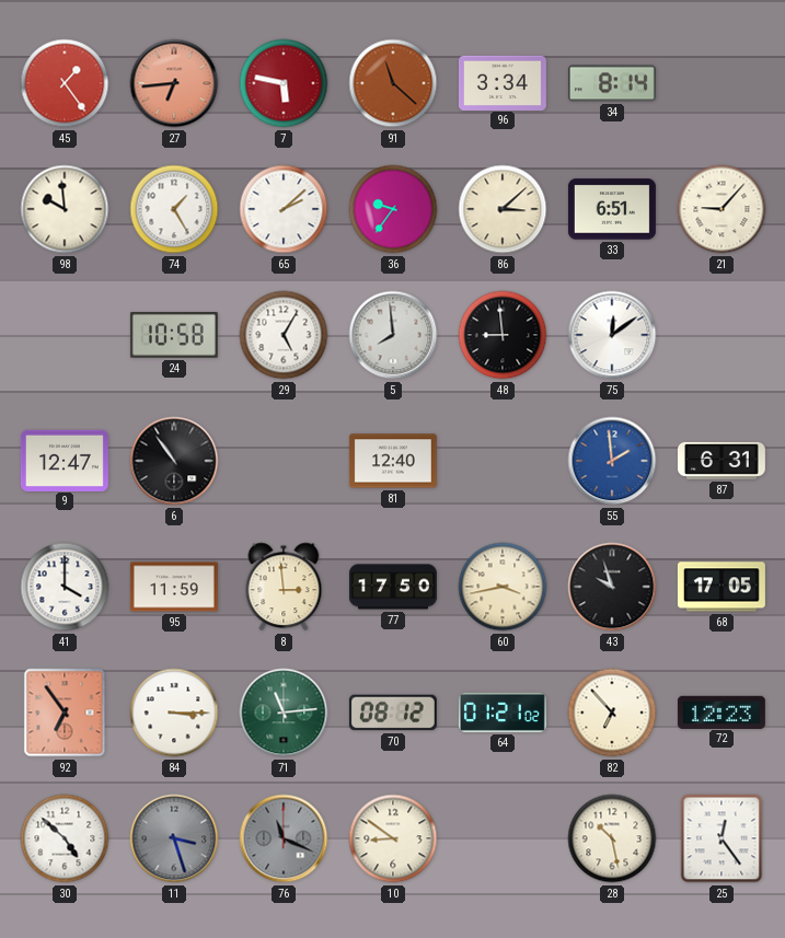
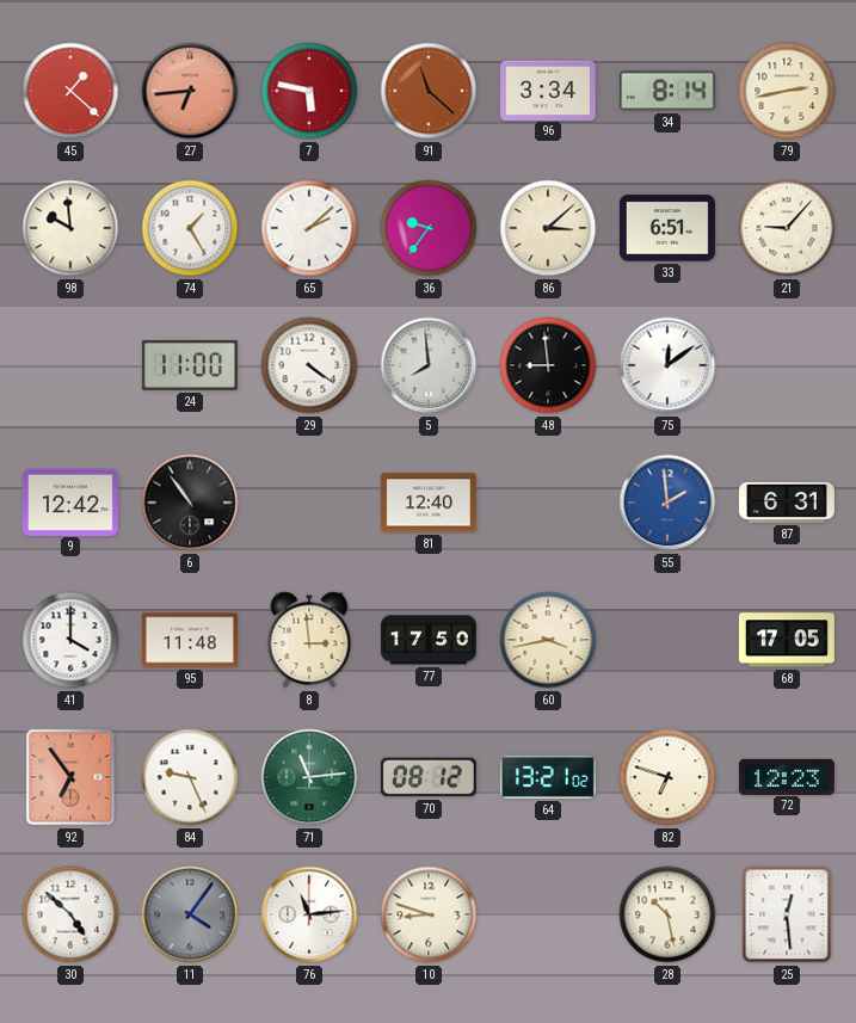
45: 1:24 -> 1:22 (70, 91)
79: none -> 2:43 (787, 91)
24: 10:58 -> 11:00 (190, 366)
29: 5:05 -> 4:21 (309, 365)
9: 12:47 -> 12:42 (70, 501)
95: 11:59 -> 11:48 (190, 640)
43: 9:57 -> none (612, 587)
84: 3:15 -> 9:26 (190, 777)
64: 01:21 -> 13:21 (548, 777)
82: 6:53 -> 6:48 (667, 777)
11: 3:27 -> 4:06 (190, 914)
76: 11:19 -> 11:14 (309, 914)
76 dial: grey -> white (309, 914)
10: 8:51 -> 8:48 (429, 914)
25: 12:24 -> 12:29 (787, 914)
